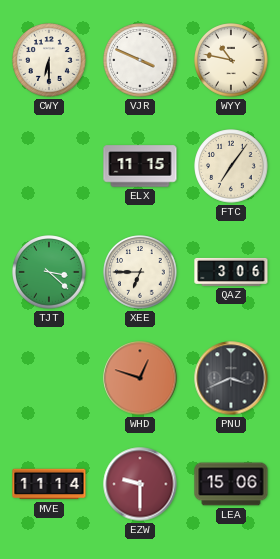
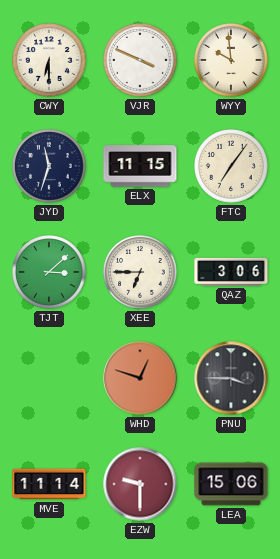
WYY: 10:47 -> 9:59 (231, 60)
JYD: none -> 11:33 (49, 166)
TJT: 3:22 -> 3:08 (49, 272)
PNU: 3:41 -> 3:45 (231, 378)
